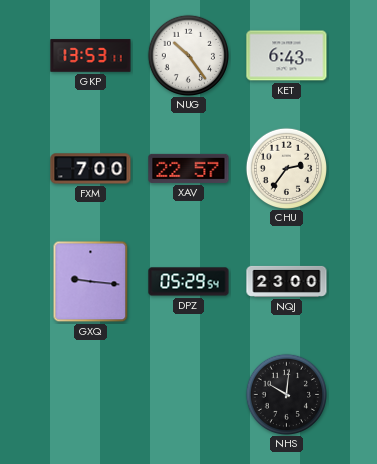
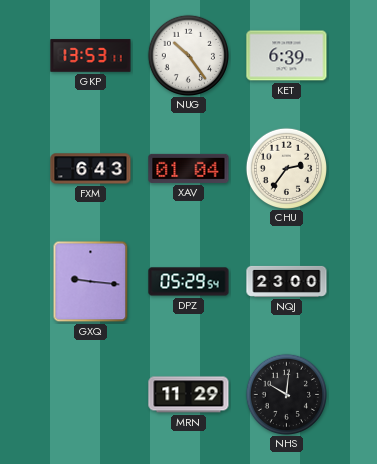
KET: 6:43 -> 6:39 (287, 56)
FXM: 7:00 -> 6:43 (91, 169)
XAV: 22:57 -> 01:04 (189, 168)
MRN: none -> 11:29 (189, 395)
